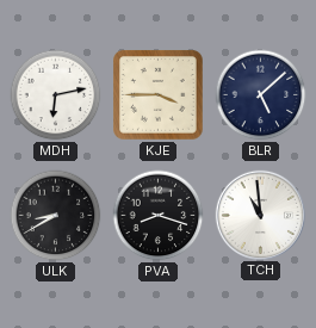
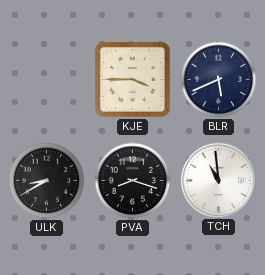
MDH: 6:13 -> none (56, 95)
BLR: 5:08 -> 5:41 (219, 80)
